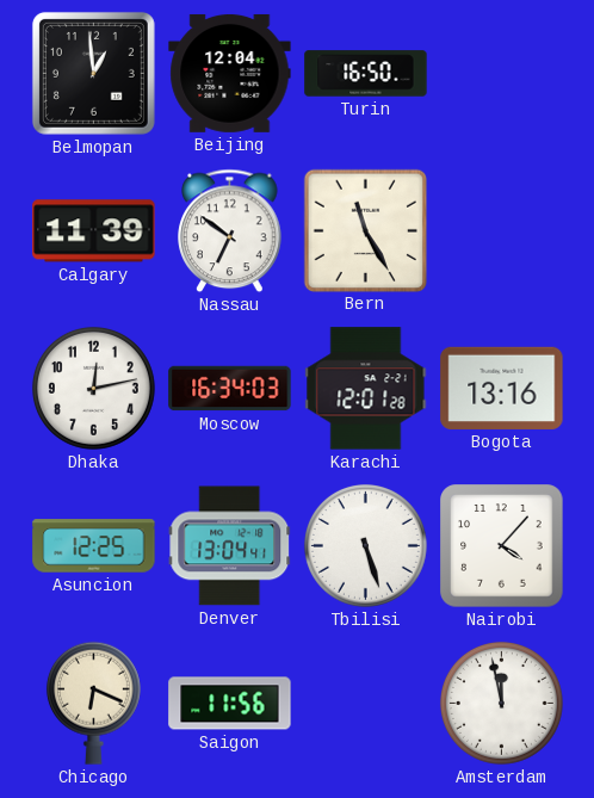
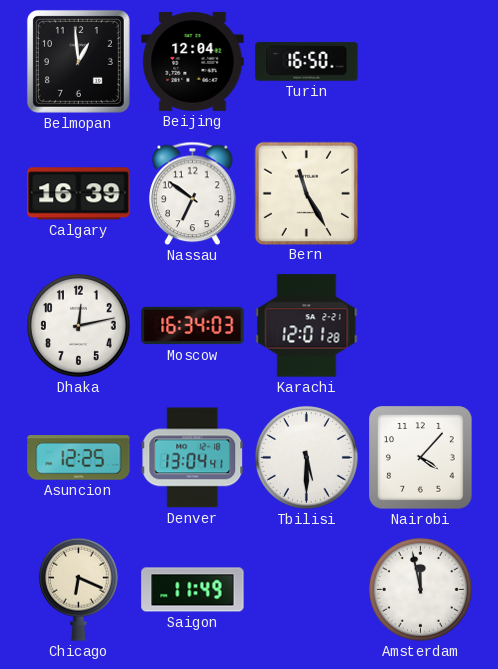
Calgary: 11:39 -> 16:39 (79, 194)
Bogota: 13:16 -> none (502, 388)
Tbilisi: 5:27 -> 5:30 (306, 457)
Saigon: 11:56 -> 11:49 (193, 590)
